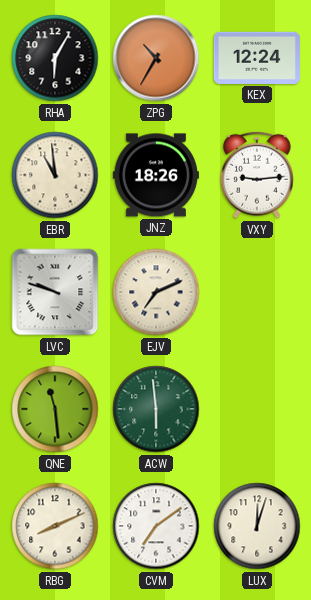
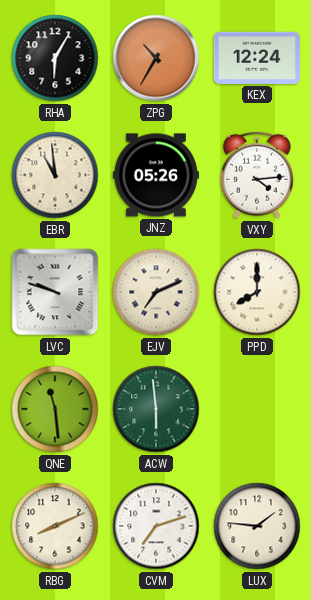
JNZ: 18:26 -> 05:26 (156, 175)
VXY: 9:14 -> 4:14 (257, 175)
PPD: none -> 8:00 (257, 292)
CVM: 7:09 -> 7:12 (156, 526)
LUX: 12:03 -> 1:46 (257, 526)
